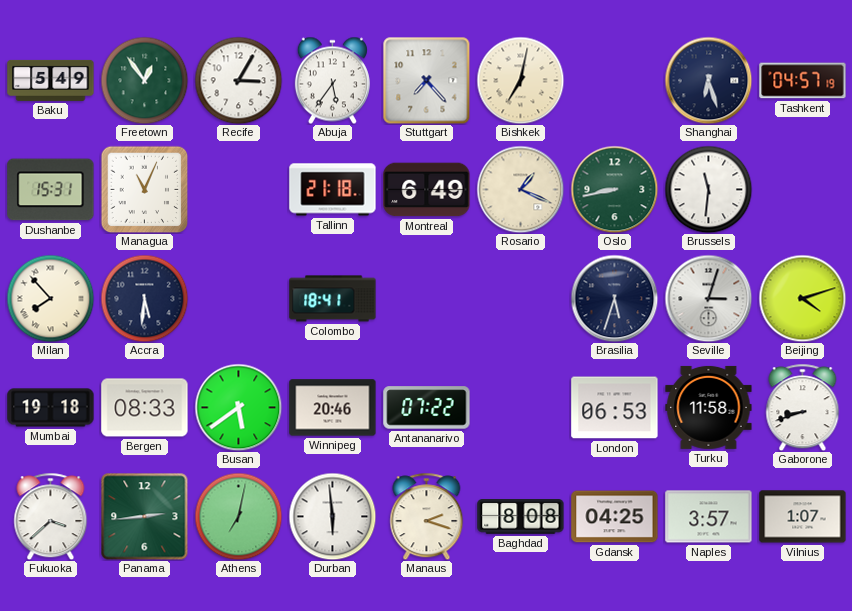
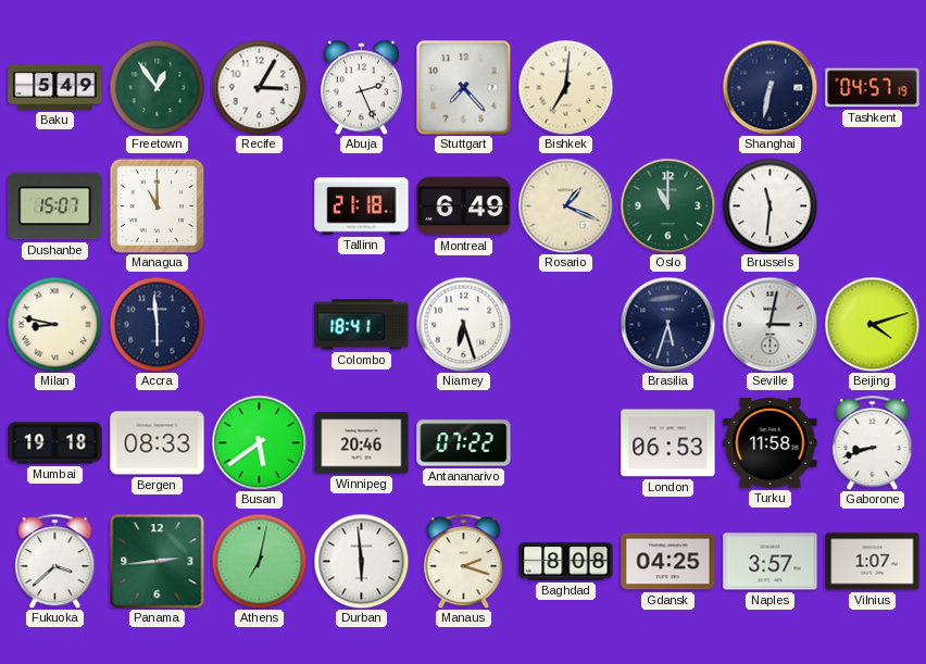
Abuja: 5:36 -> 2:26 (361, 87)
Bishkek: 7:02 -> 7:01 (565, 87)
Shanghai: 6:27 -> 6:32 (769, 87)
Dushanbe: 15:31 -> 15:07 (55, 206)
Managua: 11:04 -> 11:00 (157, 205)
Oslo: 8:43 -> 11:00 (667, 205)
Milan: 7:53 -> 8:47 (54, 324)
Accra: 5:31 -> 5:59 (157, 324)
Niamey: none -> 6:27 (463, 324)
Seville: 3:03 -> 3:02 (769, 324)
